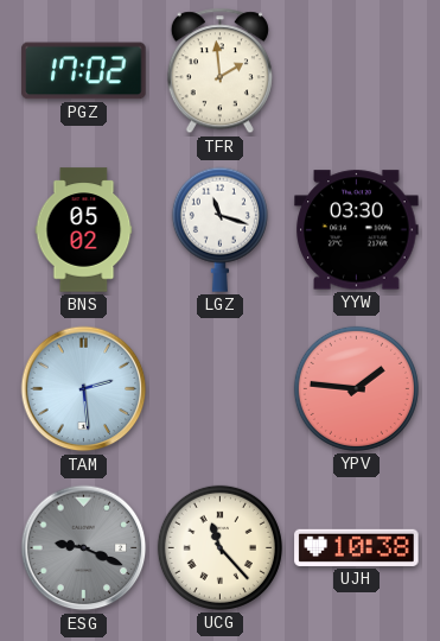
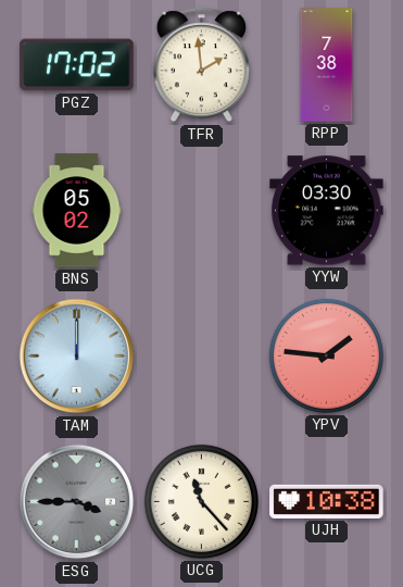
RPP: none -> 7:38 (327, 65)
LGZ: 11:18 -> none (219, 229)
TAM: 2:29 -> 12:00 (77, 357)
ESG: 9:19 -> 3:45 (77, 502)
